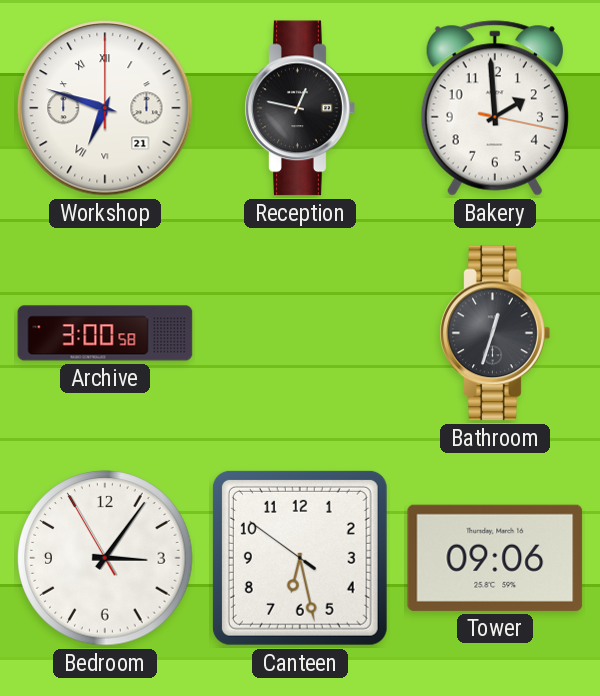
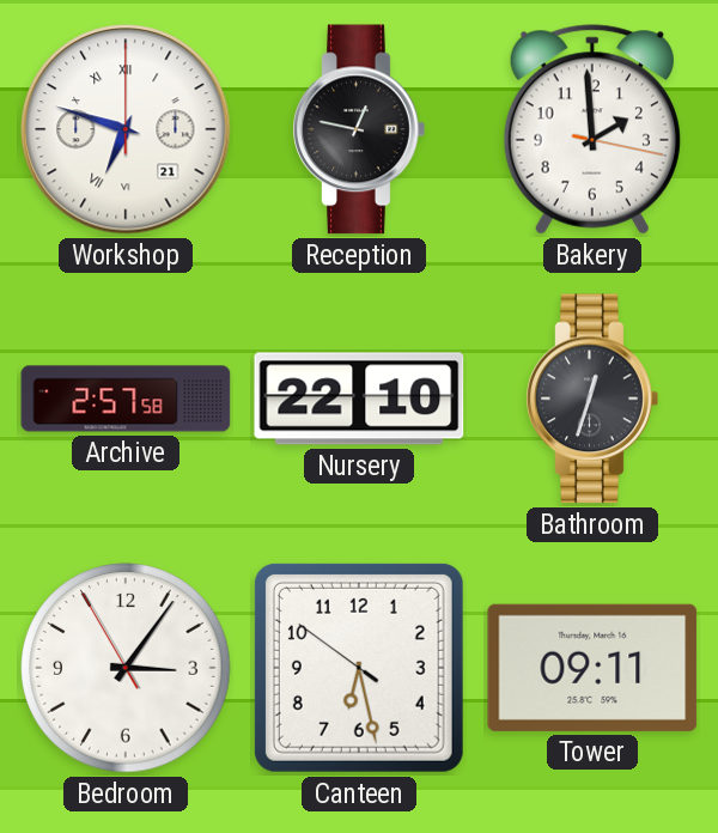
Archive: 3:00 -> 2:57 (126, 399)
Nursery: none -> 22:10 (359, 399)
Tower: 09:06 -> 09:11 (592, 668)
